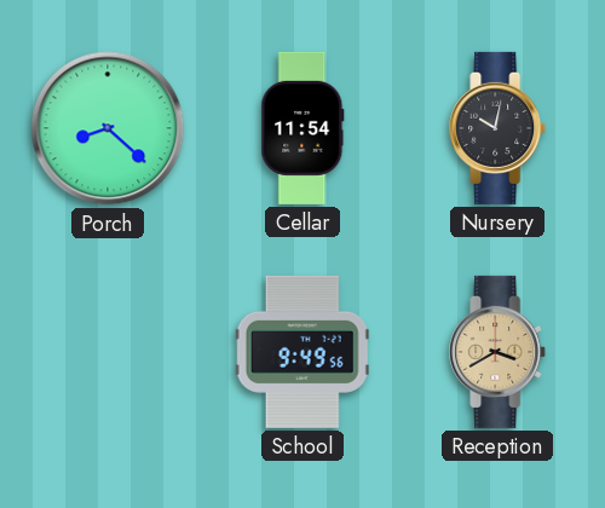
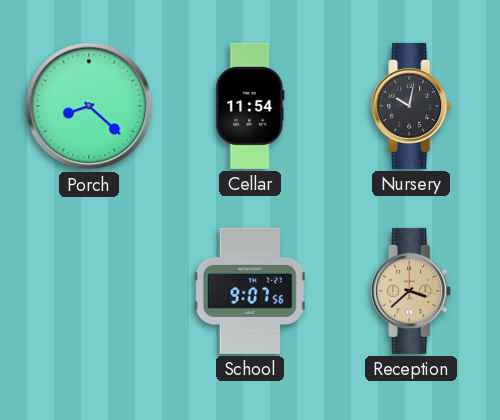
School: 9:49 -> 9:07 (250, 291)
Reception: 3:40 -> 3:38 (412, 291)
